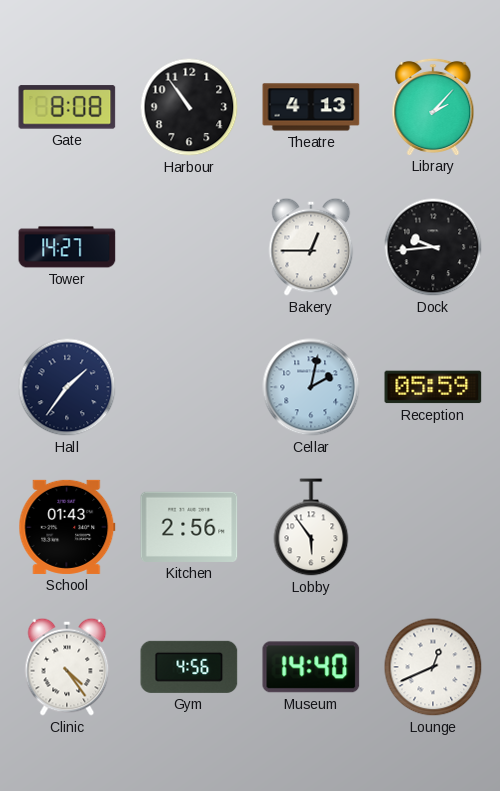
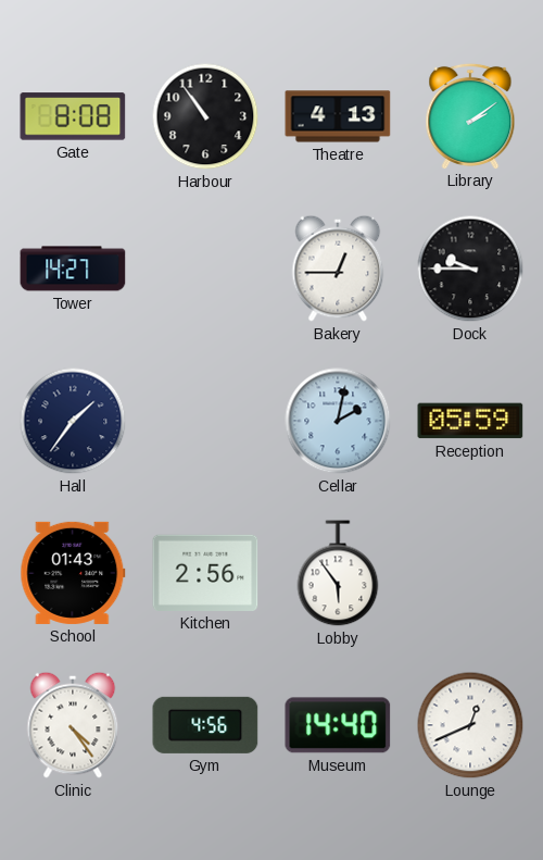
Library: 2:07 -> 2:09 (470, 115)
Dock: 9:44 -> 9:45 (470, 269)
